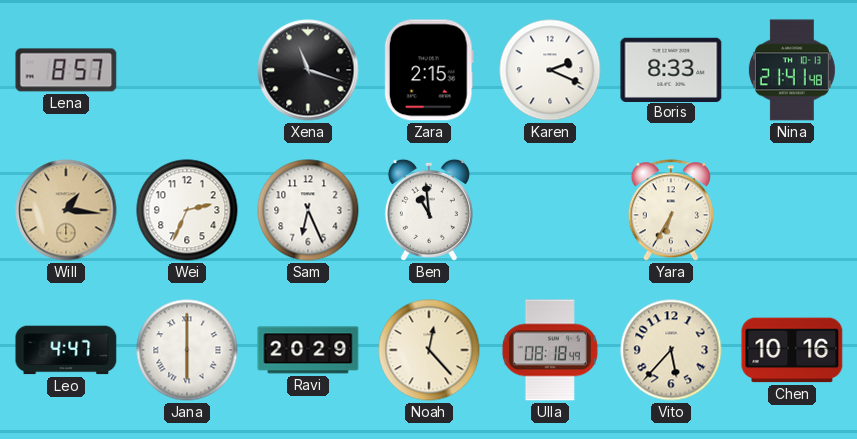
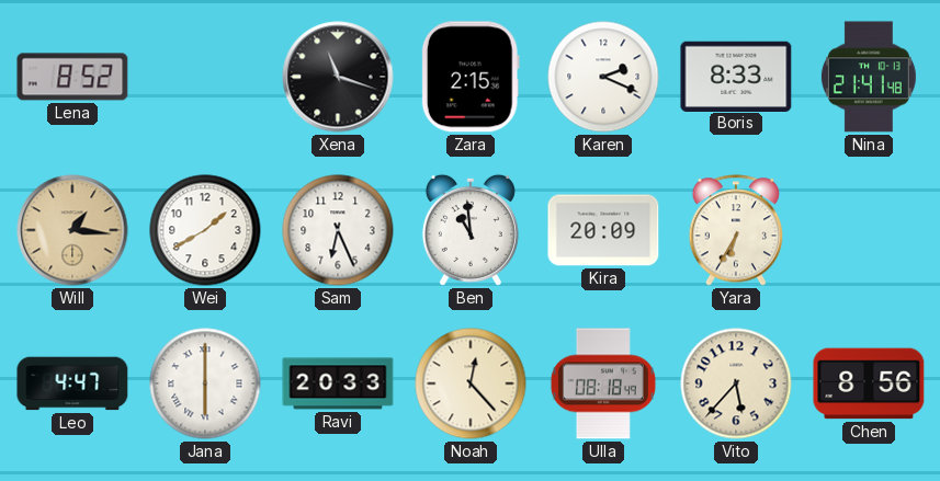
Lena: 8:57 -> 8:52 (72, 77)
Wei: 2:34 -> 1:40 (205, 230)
Kira: none -> 20:09 (603, 230)
Ravi: 20:29 -> 20:33 (338, 383)
Chen: 10:16 -> 8:56 (869, 383)
